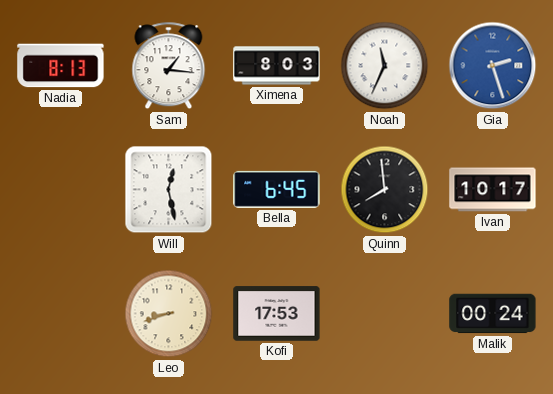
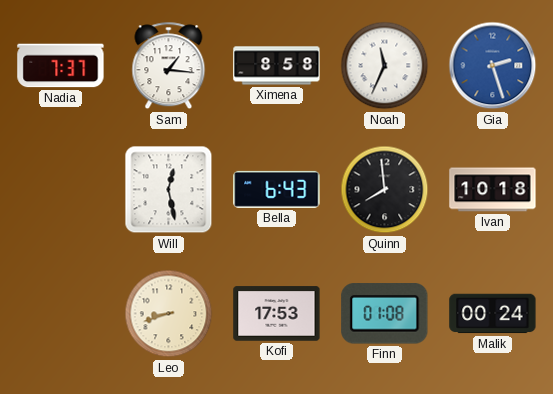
Nadia: 8:13 -> 7:37 (61, 66)
Ximena: 8:03 -> 8:58 (277, 66)
Bella: 6:45 -> 6:43 (277, 189)
Ivan: 10:17 -> 10:18 (493, 190)
Finn: none -> 01:08 (385, 314)
